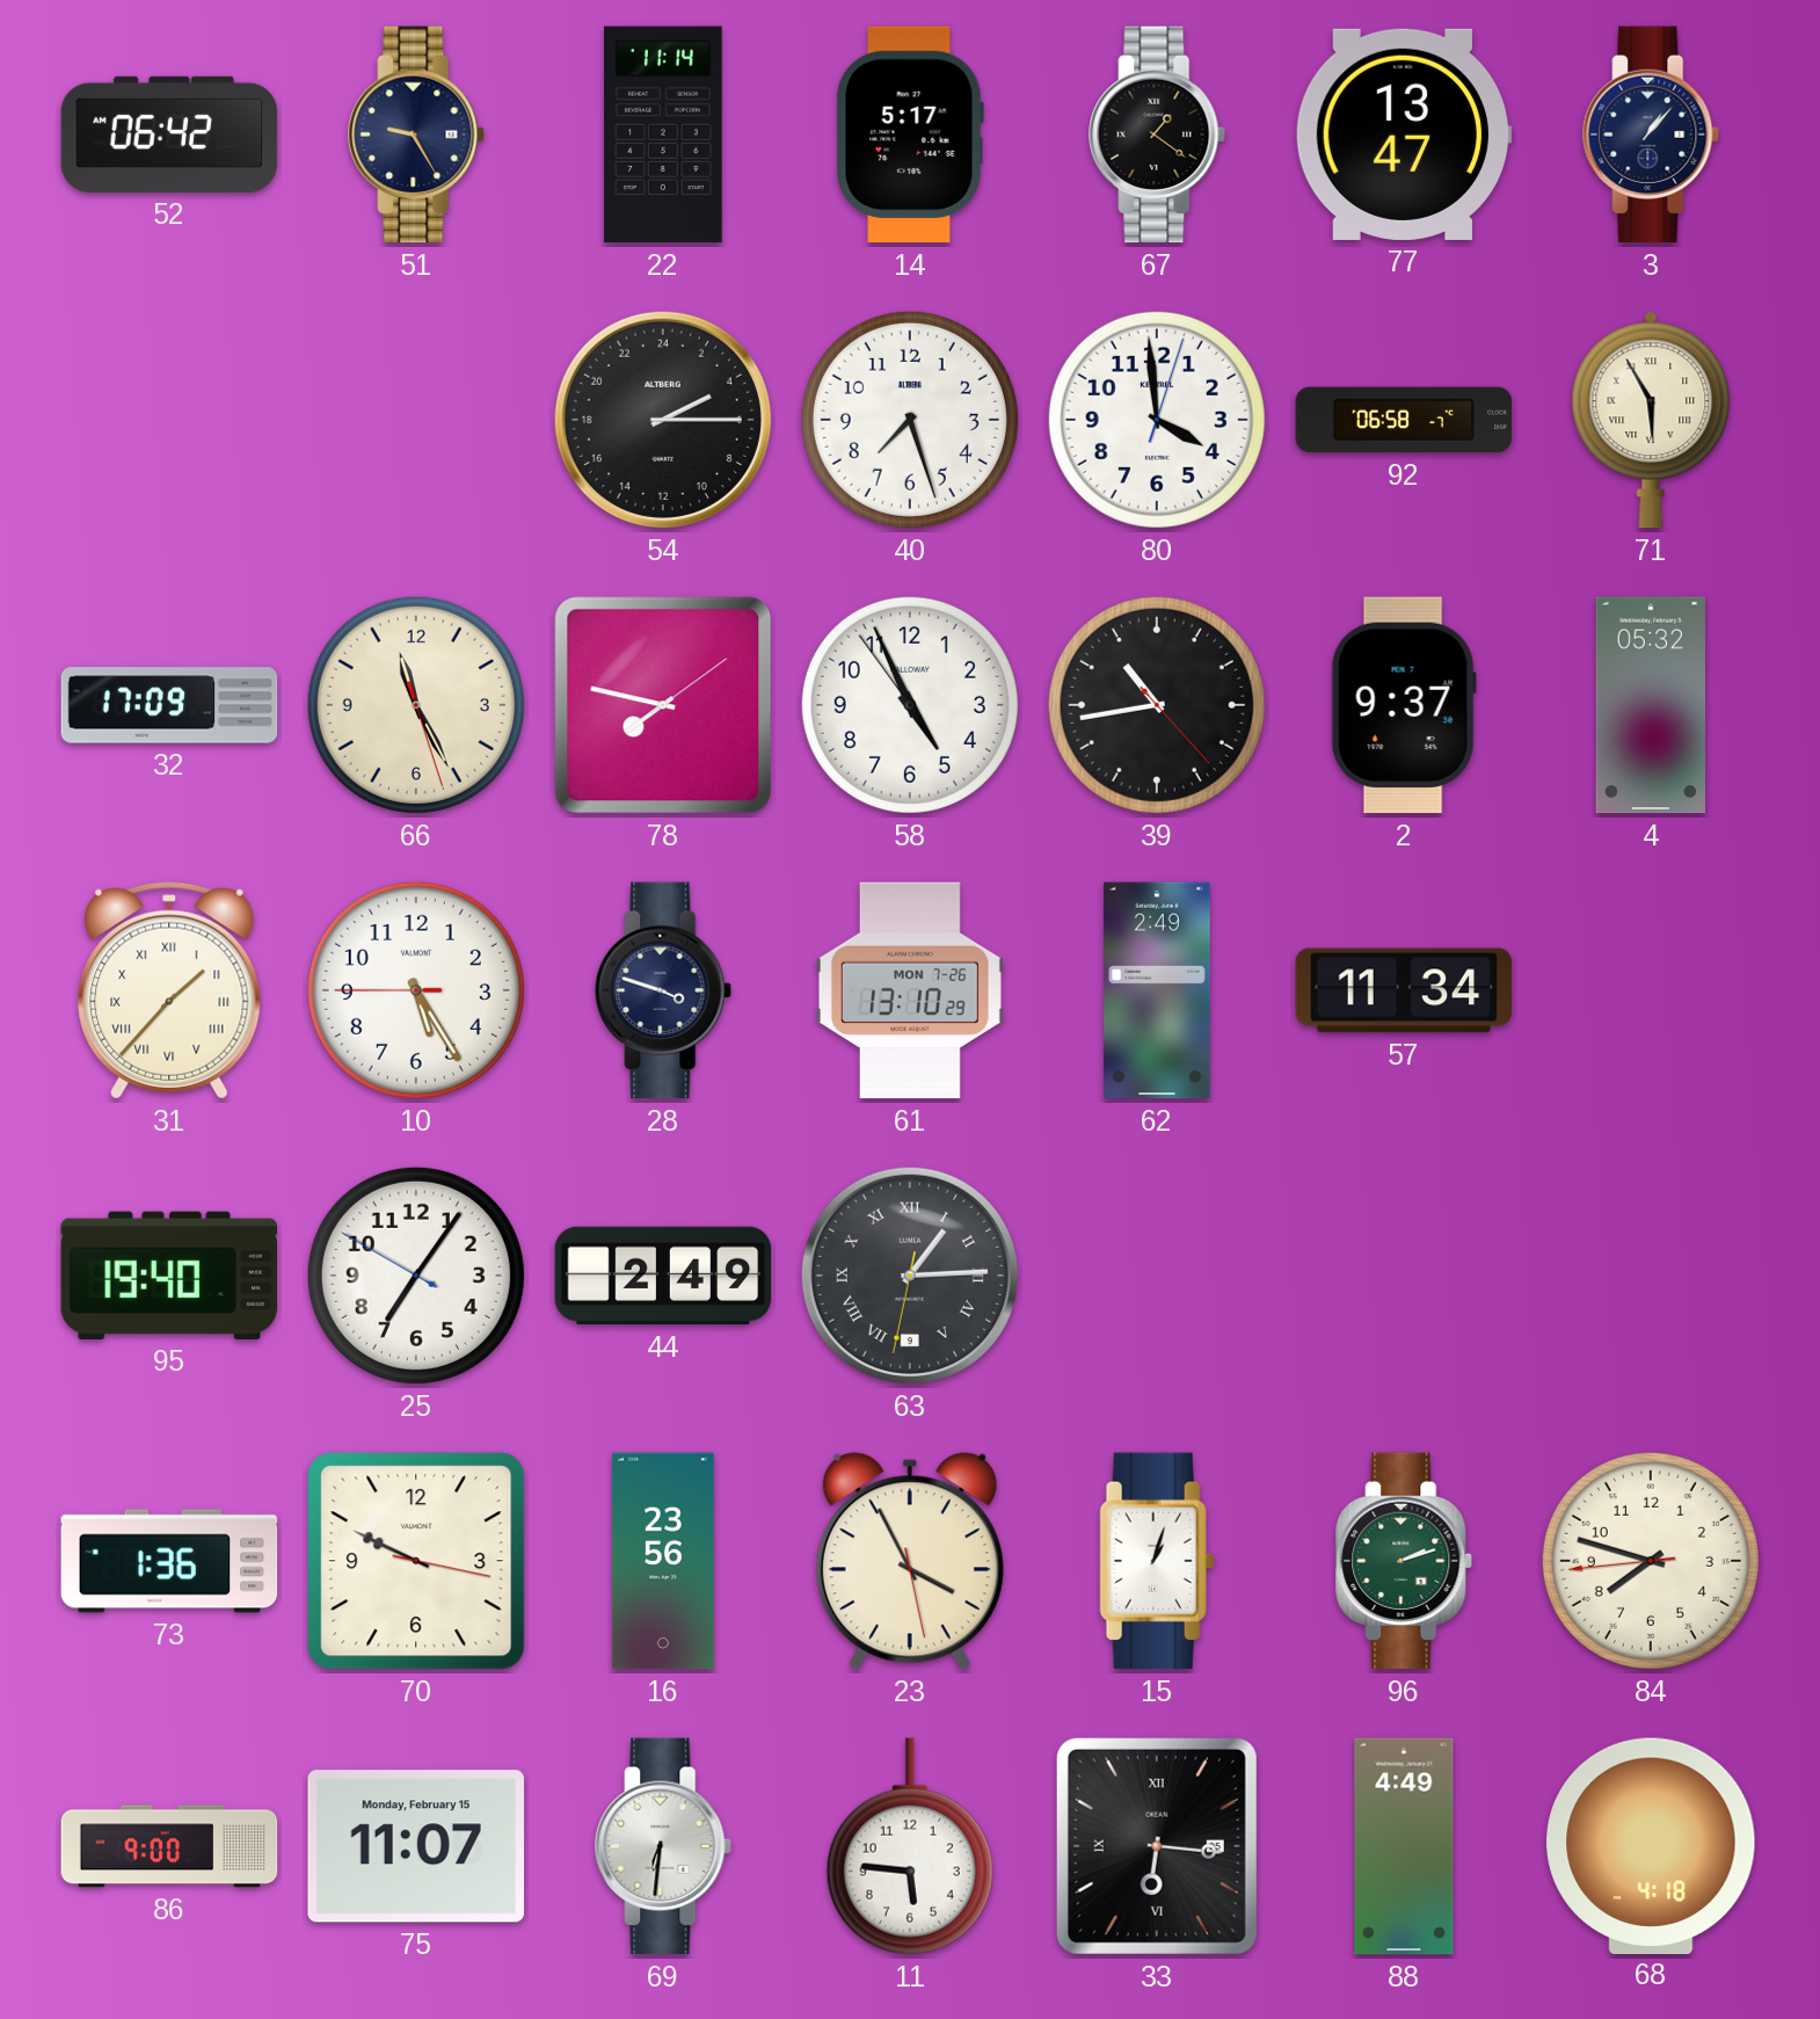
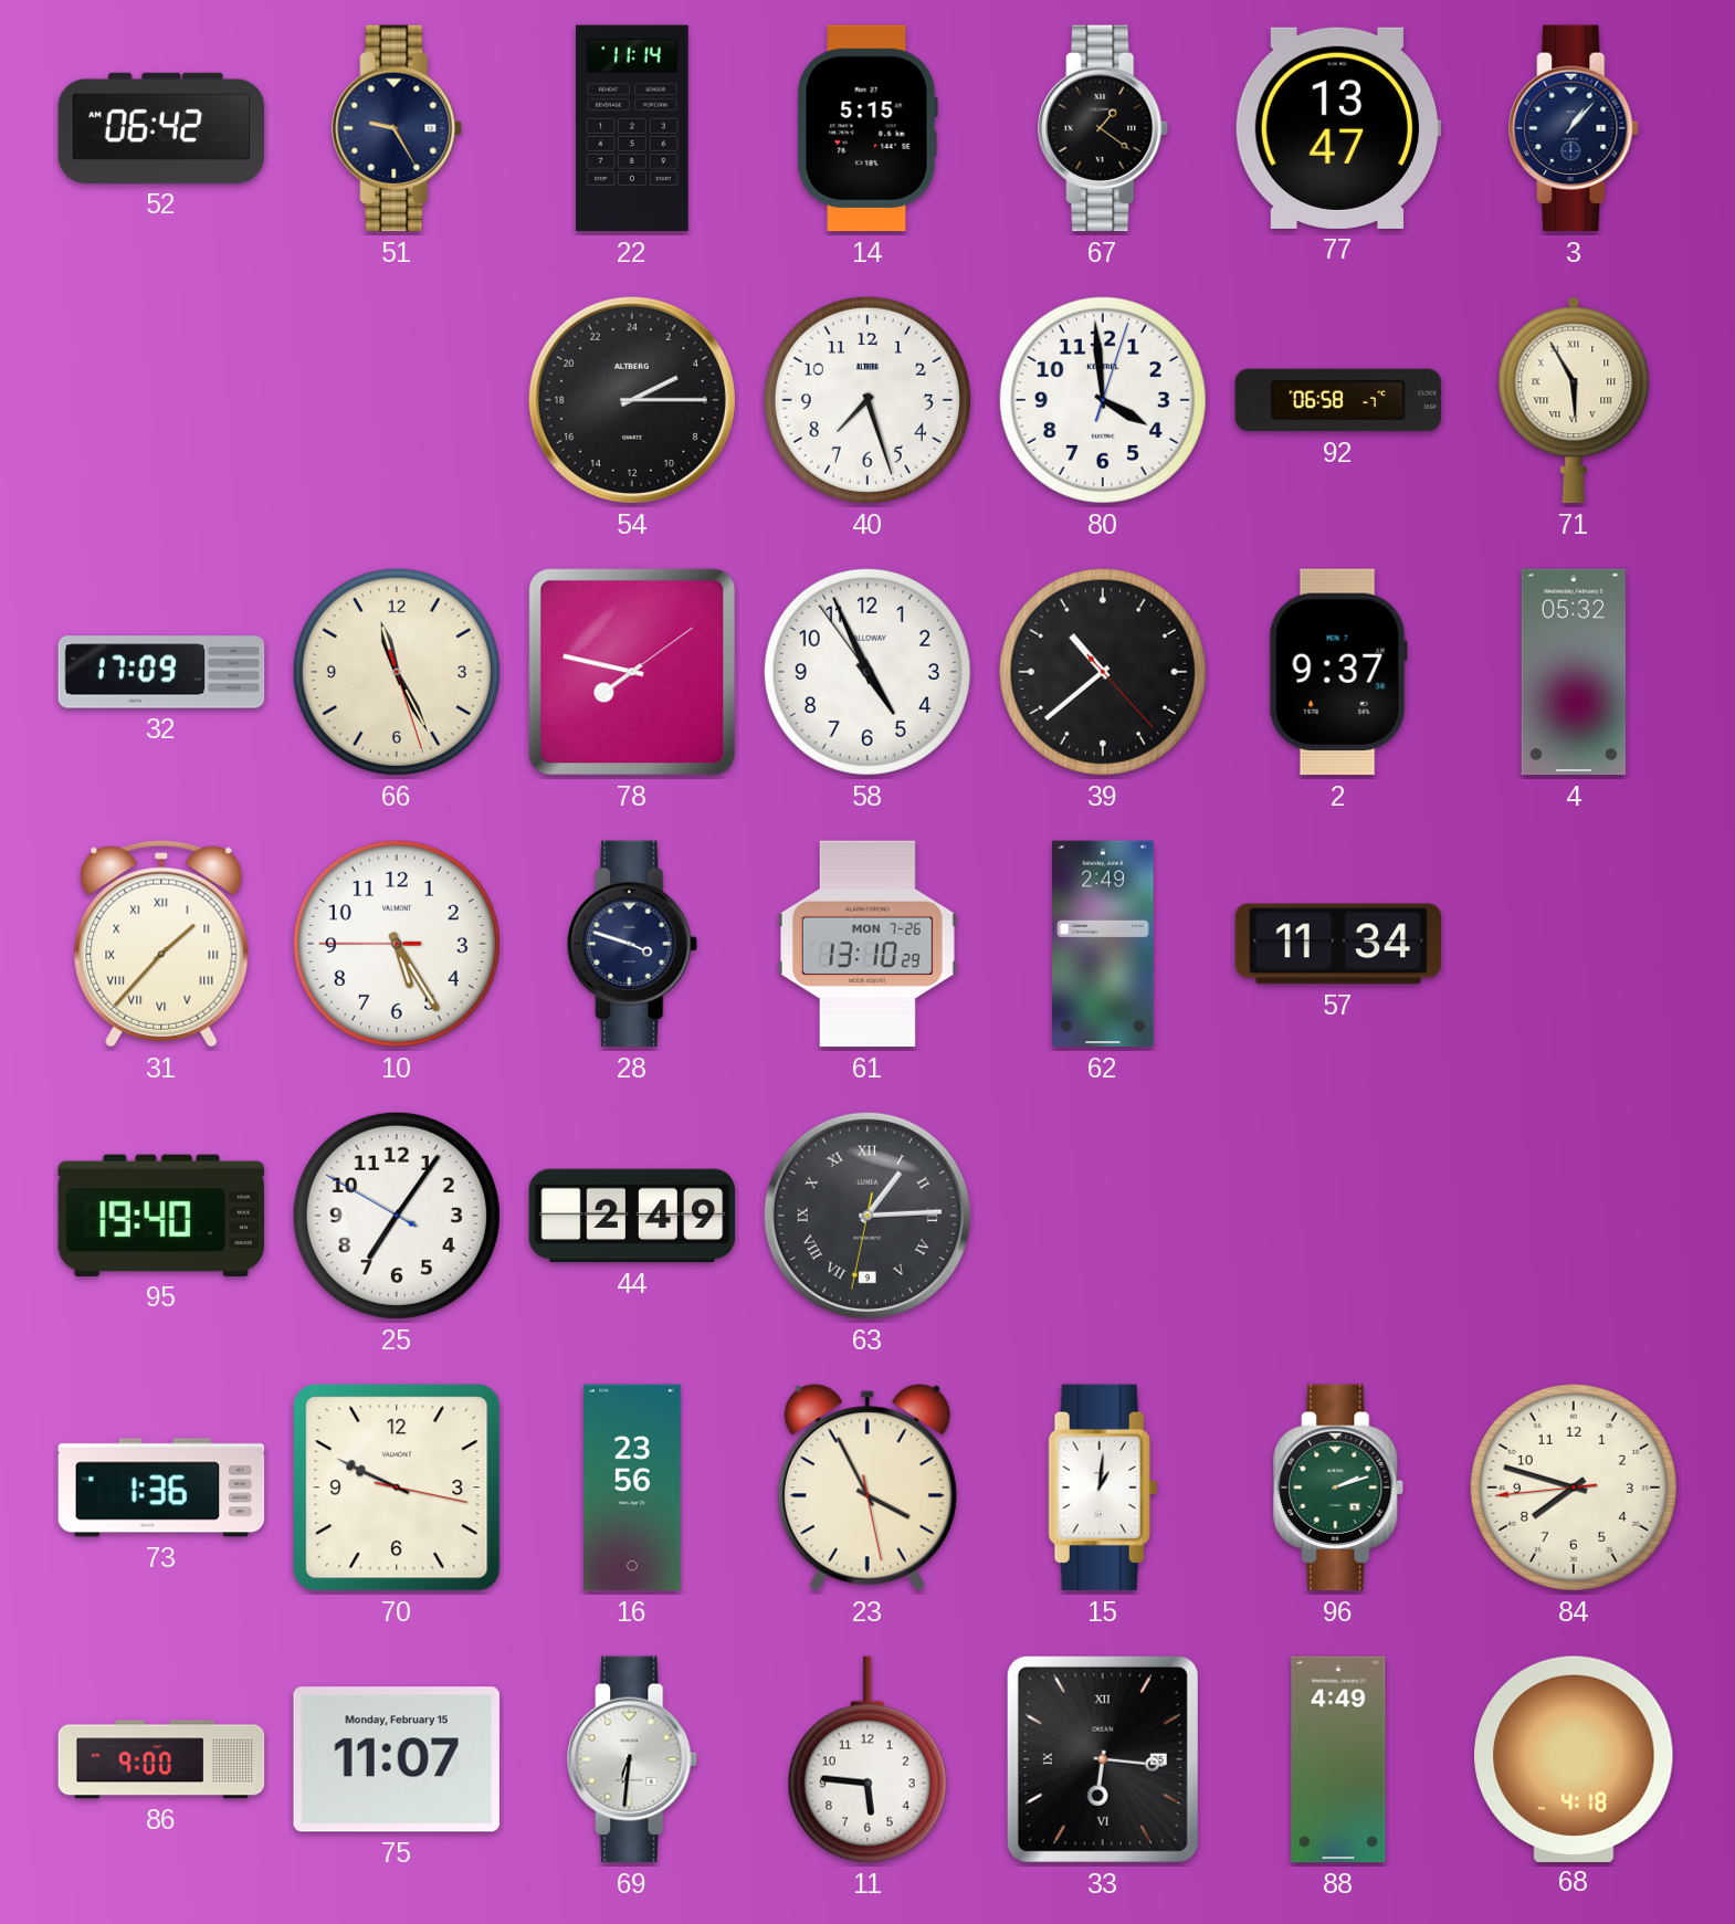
14: 5:17 -> 5:15 (868, 128)
39: 10:43 -> 10:38 (1103, 672)
15: 1:03 -> 1:01 (1103, 1487)
